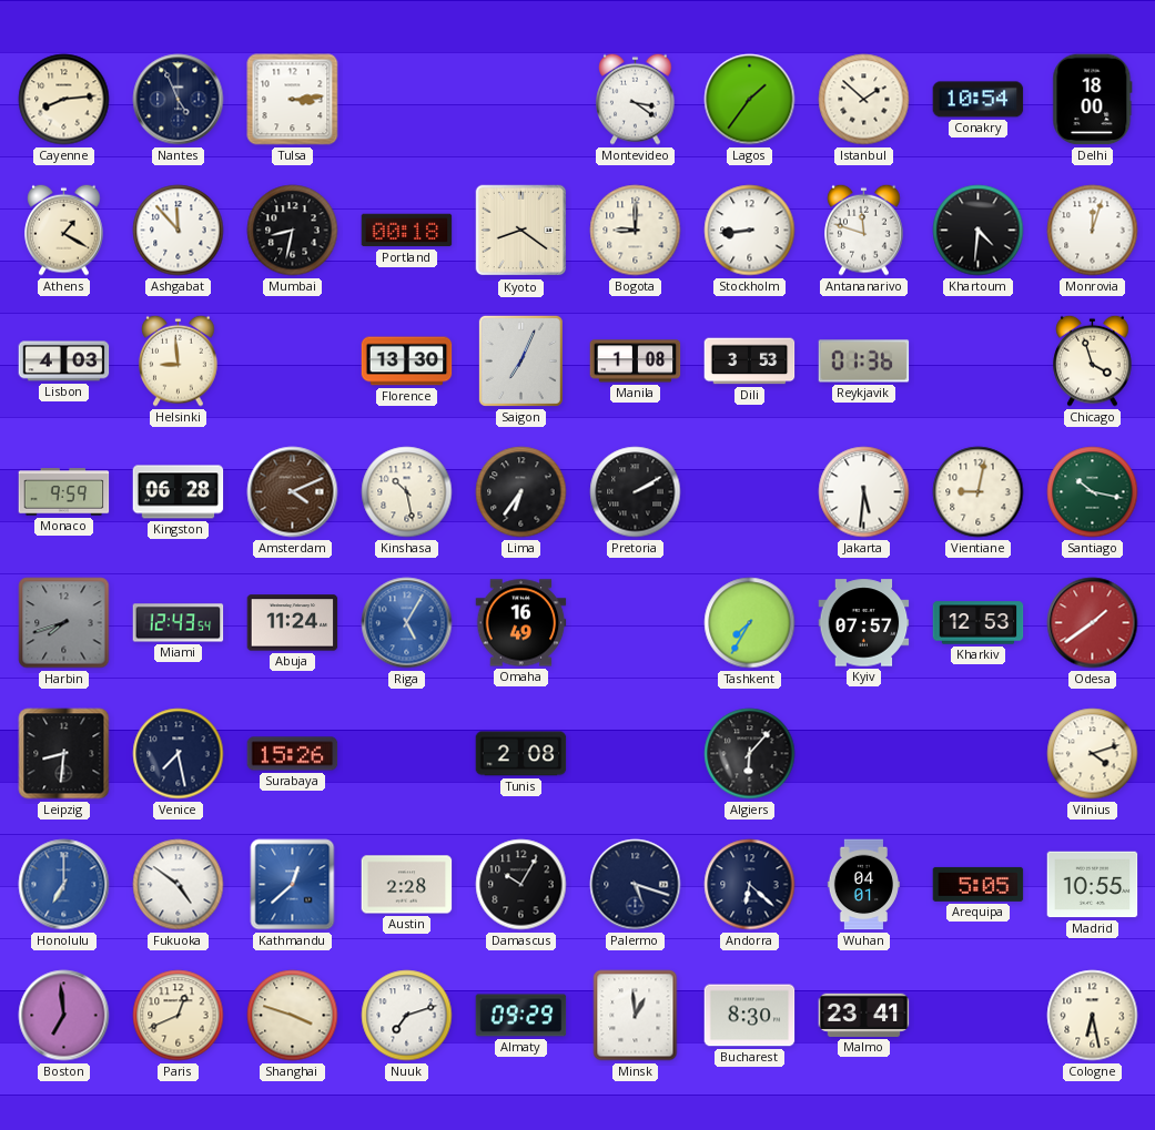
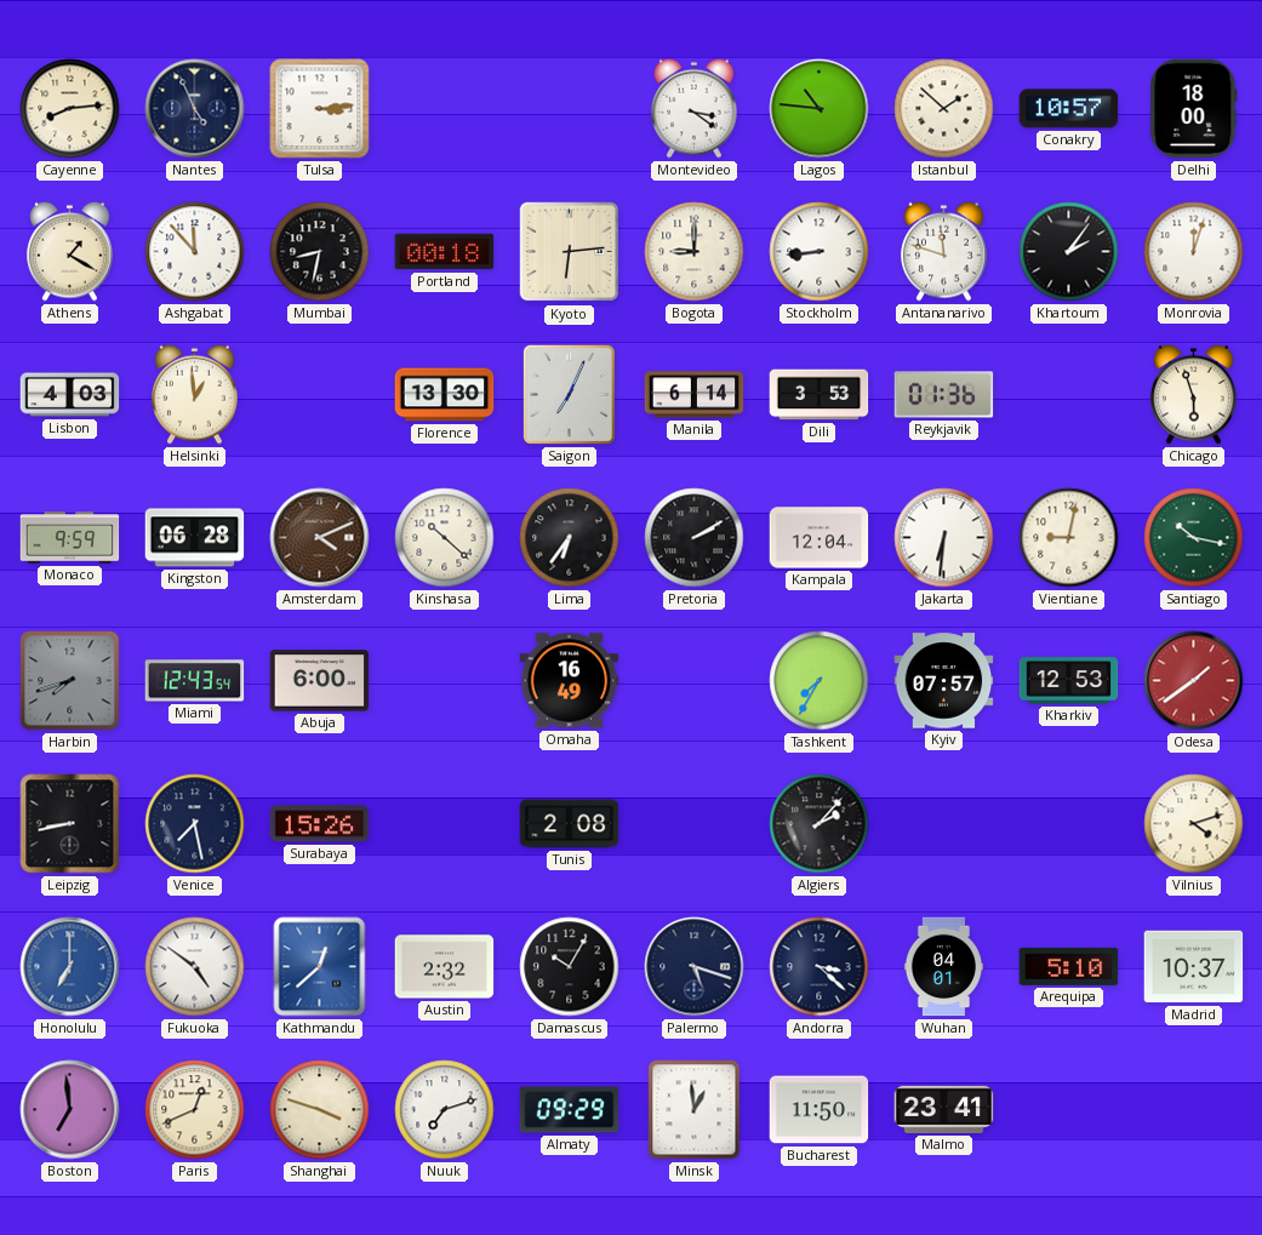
Lagos: 1:36 -> 10:46 (820, 109)
Conakry: 10:54 -> 10:57 (1069, 109)
Kyoto: 8:21 -> 6:14 (570, 252)
Khartoum: 4:31 -> 2:06 (1069, 252)
Helsinki: 8:59 -> 12:59 (195, 394)
Manila: 1:08 -> 6:14 (695, 395)
Chicago: 3:57 -> 5:57 (1194, 394)
Kinshasa: 10:28 -> 10:22 (445, 538)
Kampala: none -> 12:04 (820, 538)
Jakarta: 5:31 -> 6:31 (944, 538)
Abuja: 11:24 -> 6:00 (320, 681)
Riga: 5:05 -> none (407, 623)
Leipzig: 8:31 -> 8:43 (70, 824)
Algiers: 6:07 -> 2:07 (820, 824)
Austin: 2:28 -> 2:32 (445, 967)
Andorra: 6:22 -> 3:22 (820, 967)
Arequipa: 5:05 -> 5:10 (1069, 966)
Madrid: 10:55 -> 10:37 (1194, 967)
Bucharest: 8:30 -> 11:50 (820, 1110)
Cologne: 6:28 -> none (1093, 1016)
